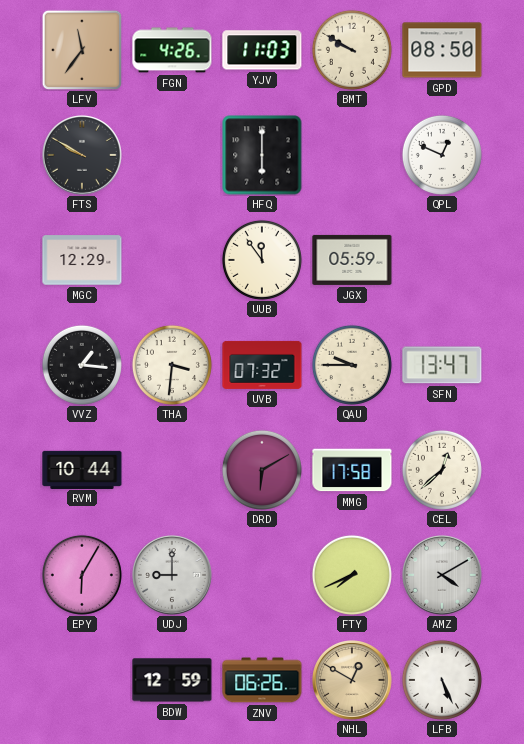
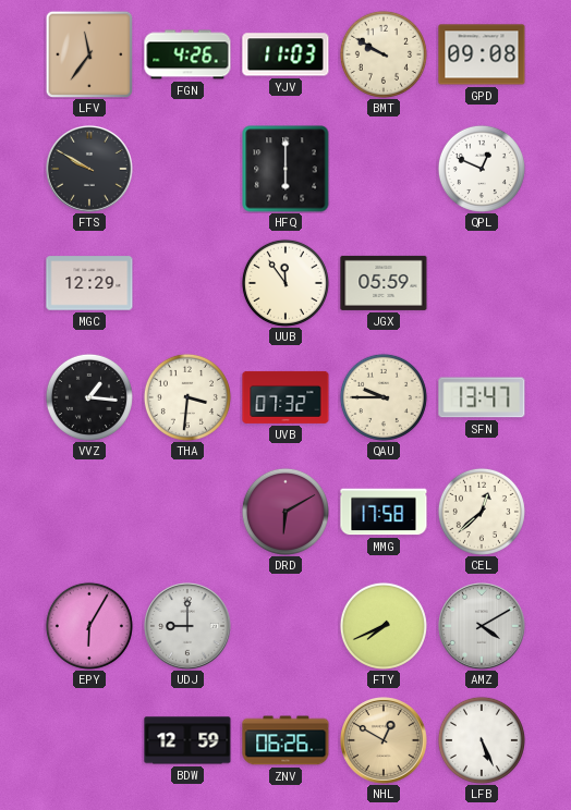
GPD: 08:50 -> 09:08 (482, 54)
RVM: 10:44 -> none (82, 469)
